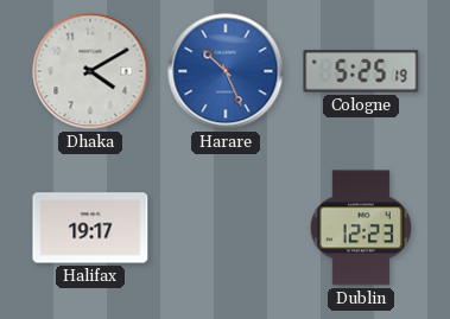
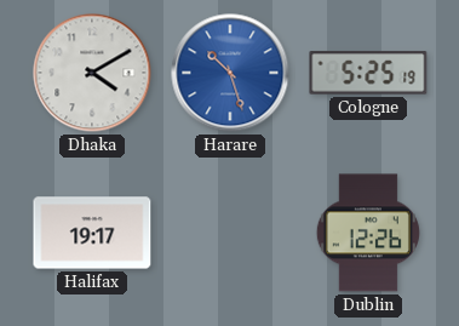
Harare: 10:26 -> 10:27 (230, 73)
Dublin: 12:23 -> 12:26 (368, 233)
